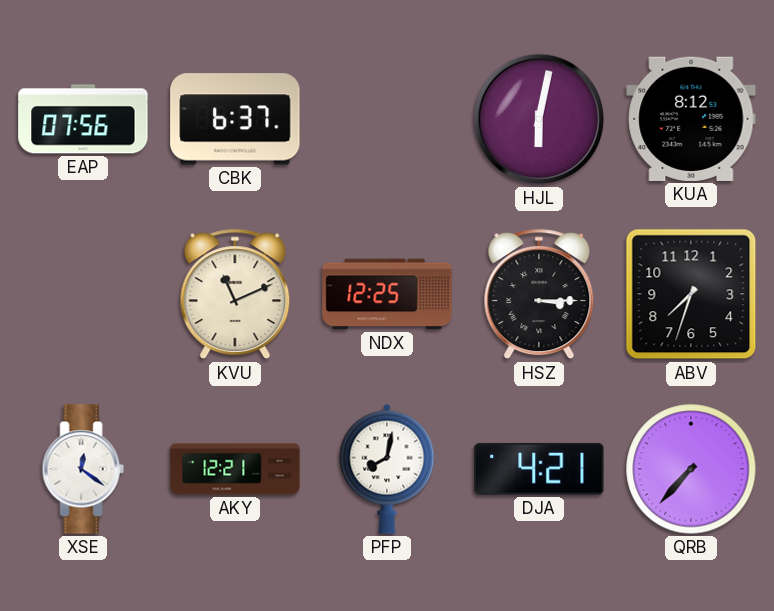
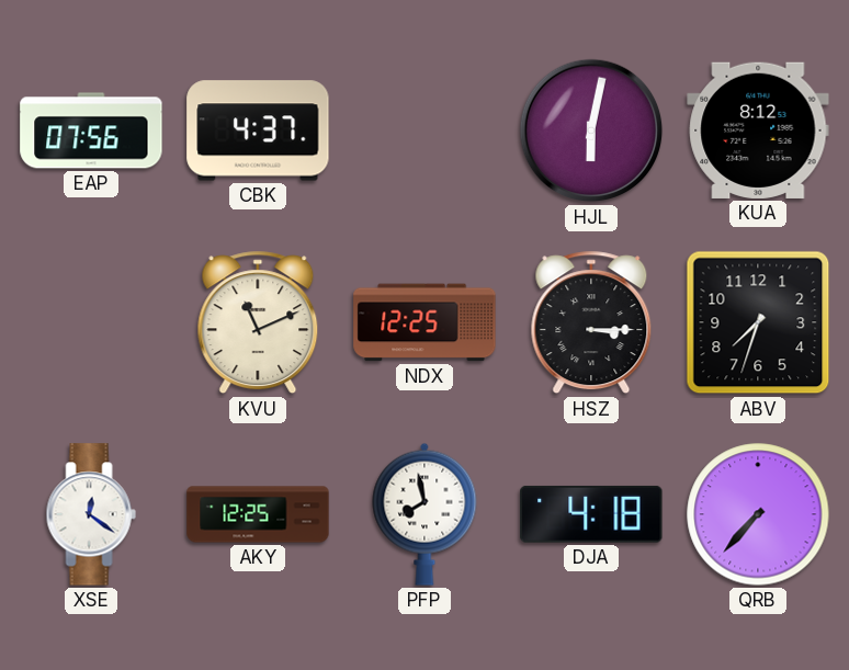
CBK: 6:37 -> 4:37 (258, 130)
AKY: 12:21 -> 12:25 (258, 514)
PFP: 8:02 -> 7:58 (424, 514)
DJA: 4:21 -> 4:18 (591, 514)
